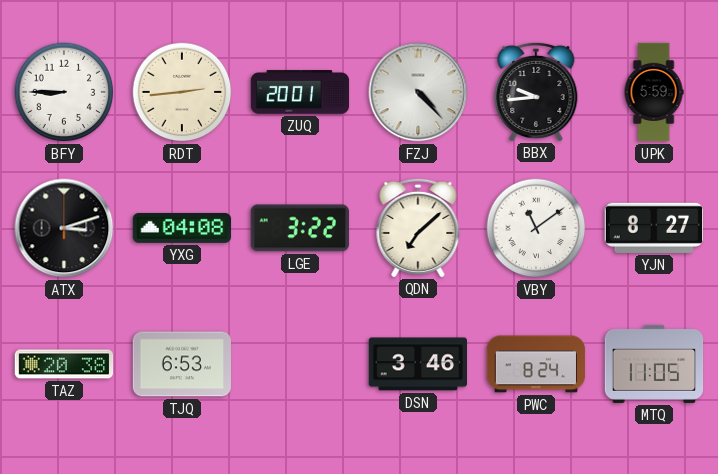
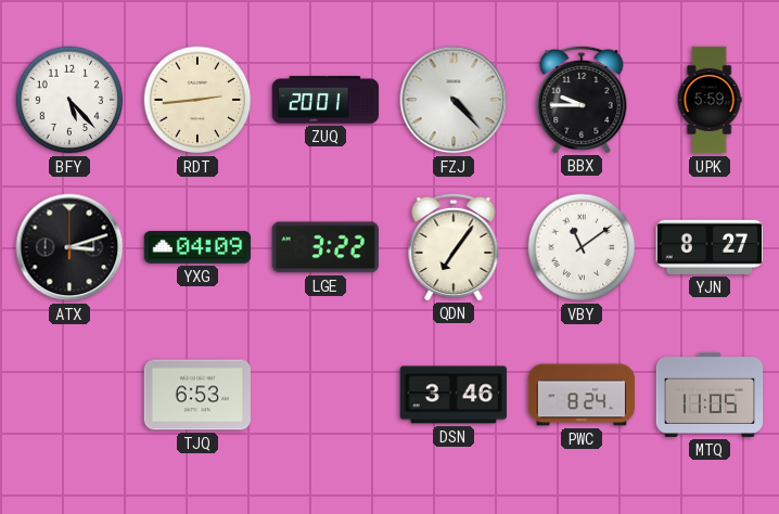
BFY: 8:45 -> 5:23 (69, 100)
BBX: 9:44 -> 9:45 (582, 99)
YXG: 04:08 -> 04:09 (197, 247)
QDN: 7:08 -> 7:06 (454, 246)
TAZ: 20:38 -> none (64, 364)
